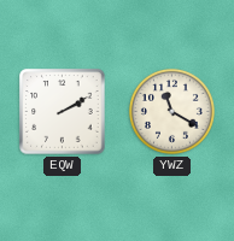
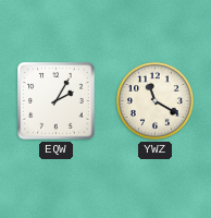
EQW: 2:10 -> 2:05 (57, 101)
